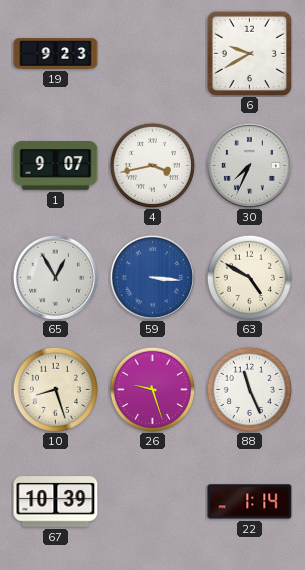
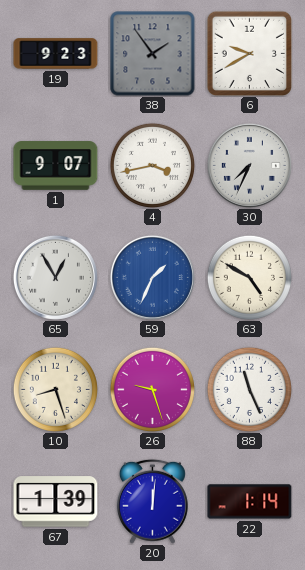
38: none -> 1:54 (153, 54)
59: 3:16 -> 1:34 (152, 277)
67: 10:39 -> 1:39 (56, 502)
20: none -> 12:01 (152, 501)
